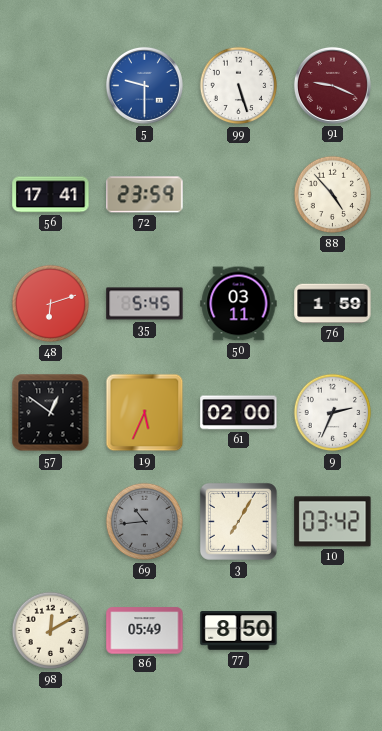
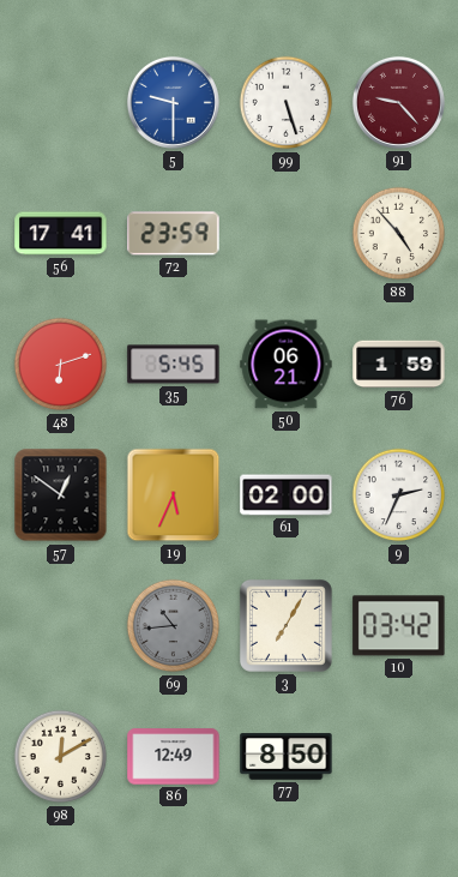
91: 9:19 -> 9:23 (398, 102)
50: 03:11 -> 06:21 (287, 365)
86: 05:49 -> 12:49 (174, 757)
